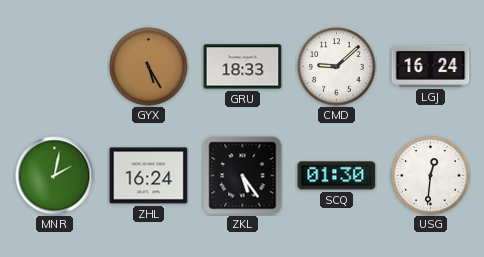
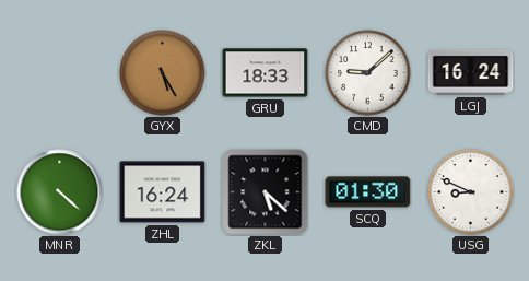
MNR: 2:02 -> 4:22 (60, 192)
ZKL: 5:24 -> 5:22 (266, 192)
USG: 12:31 -> 8:49 (471, 192)
